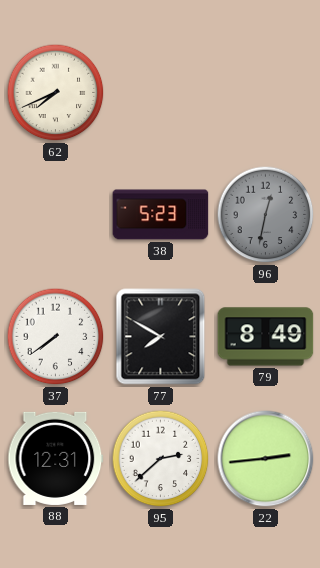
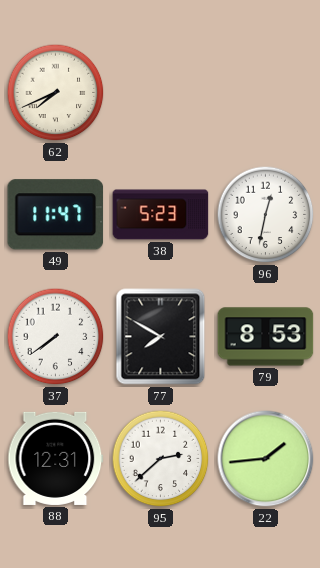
49: none -> 11:47 (56, 215)
96 dial: grey -> white (266, 215)
79: 8:49 -> 8:53 (266, 337)
22: 2:44 -> 1:44 (266, 459)
